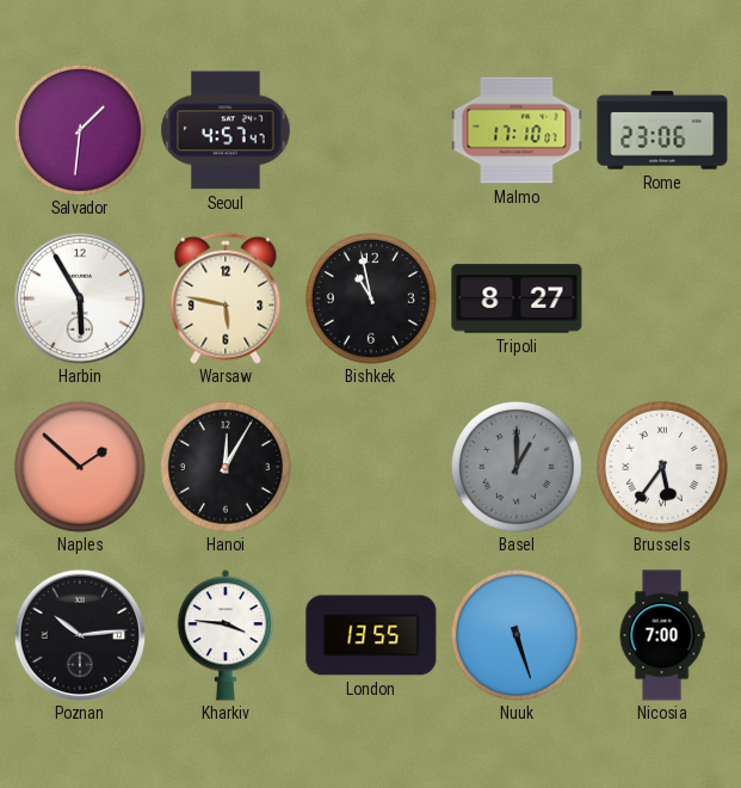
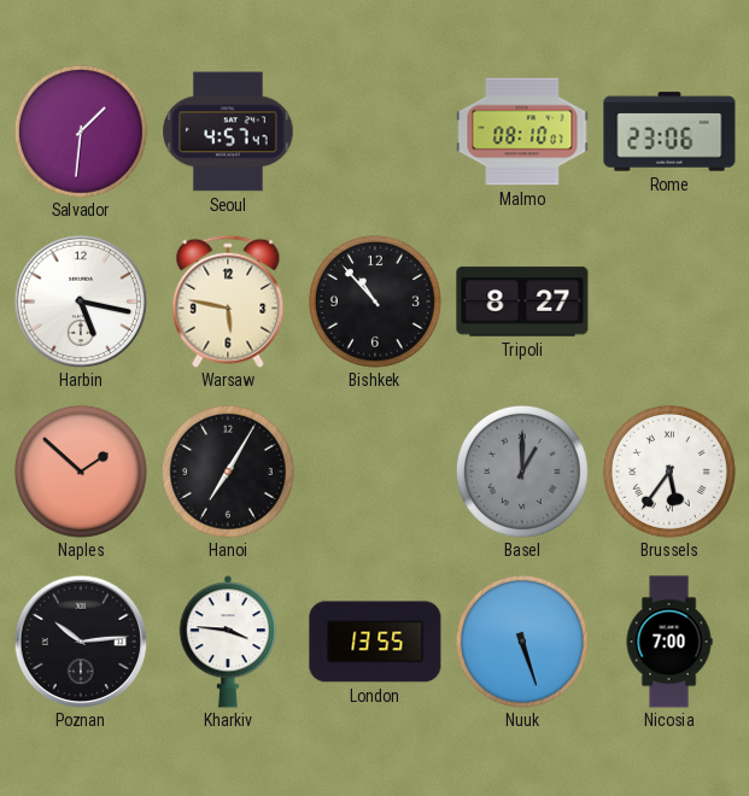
Malmo: 17:10 -> 08:10 (522, 131)
Harbin: 5:55 -> 5:17 (81, 302)
Bishkek: 10:58 -> 10:53 (375, 302)
Hanoi: 12:05 -> 7:05 (228, 472)
